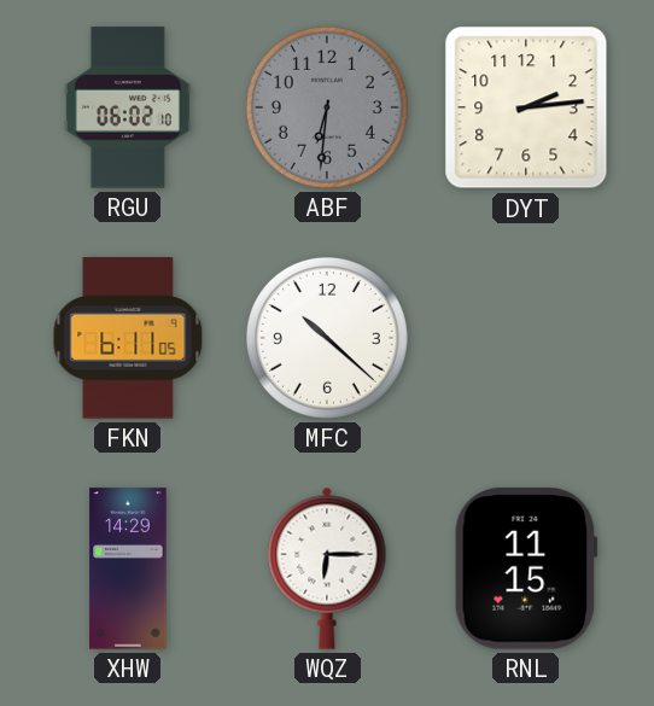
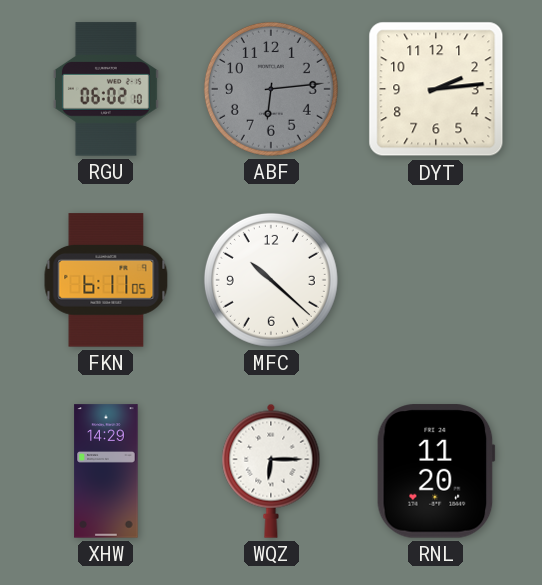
ABF: 6:31 -> 6:14 (271, 89)
RNL: 11:15 -> 11:20 (436, 471)
